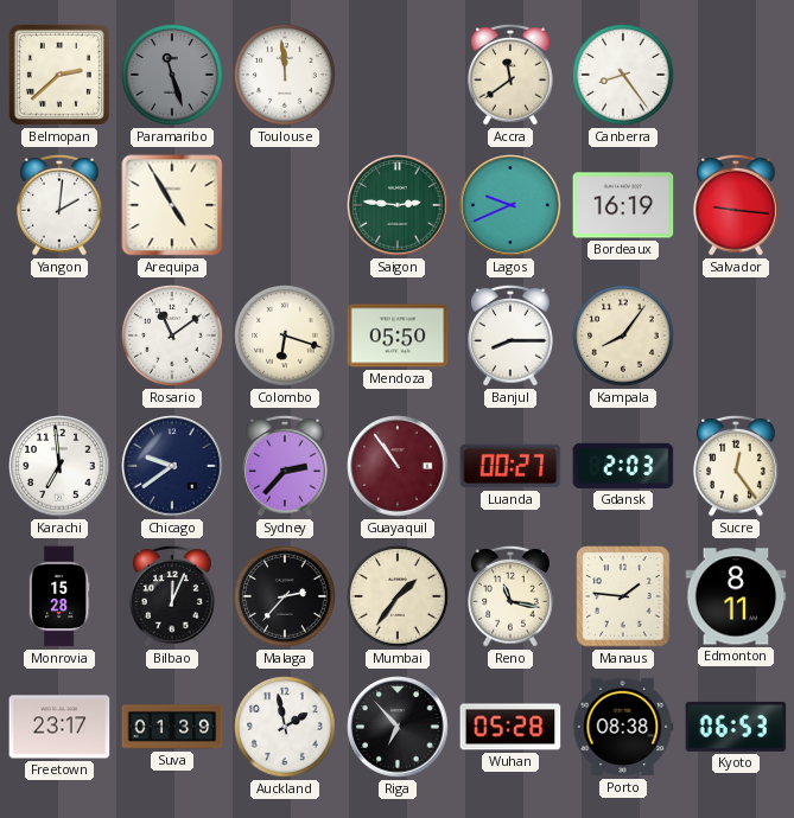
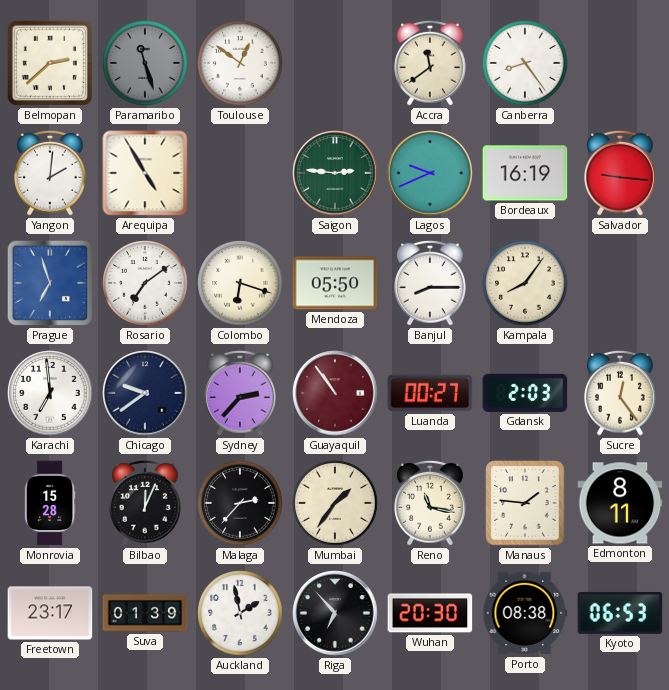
Toulouse: 11:59 -> 12:51 (240, 63)
Prague: none -> 6:57 (50, 283)
Rosario: 11:09 -> 7:09 (145, 283)
Wuhan: 05:28 -> 20:30 (430, 613)
